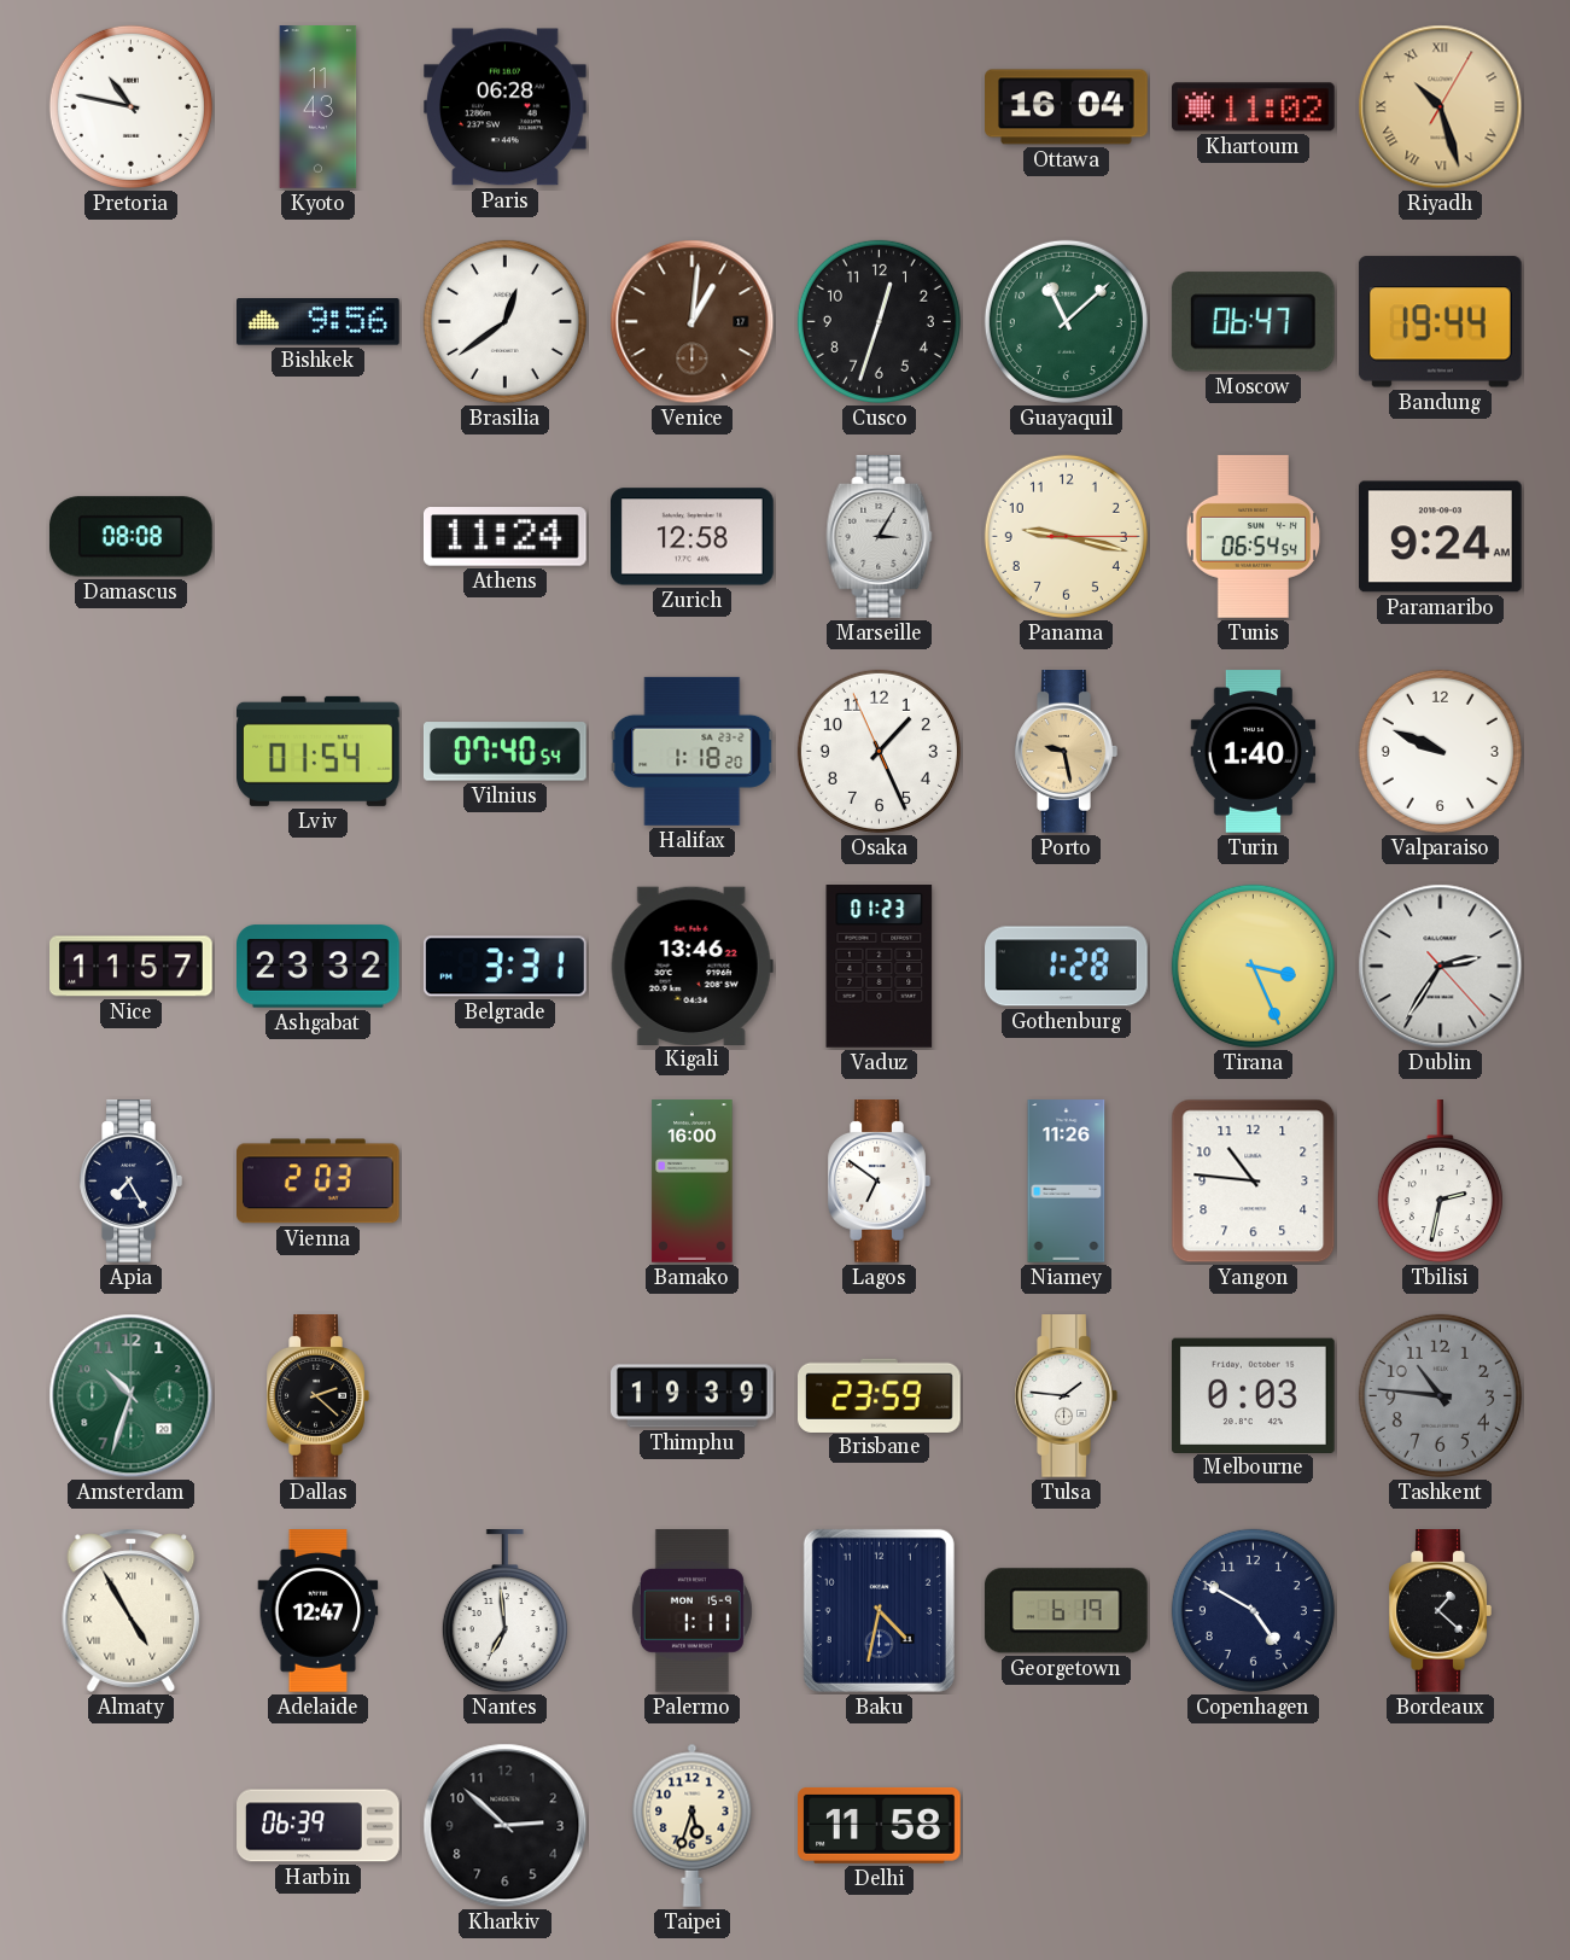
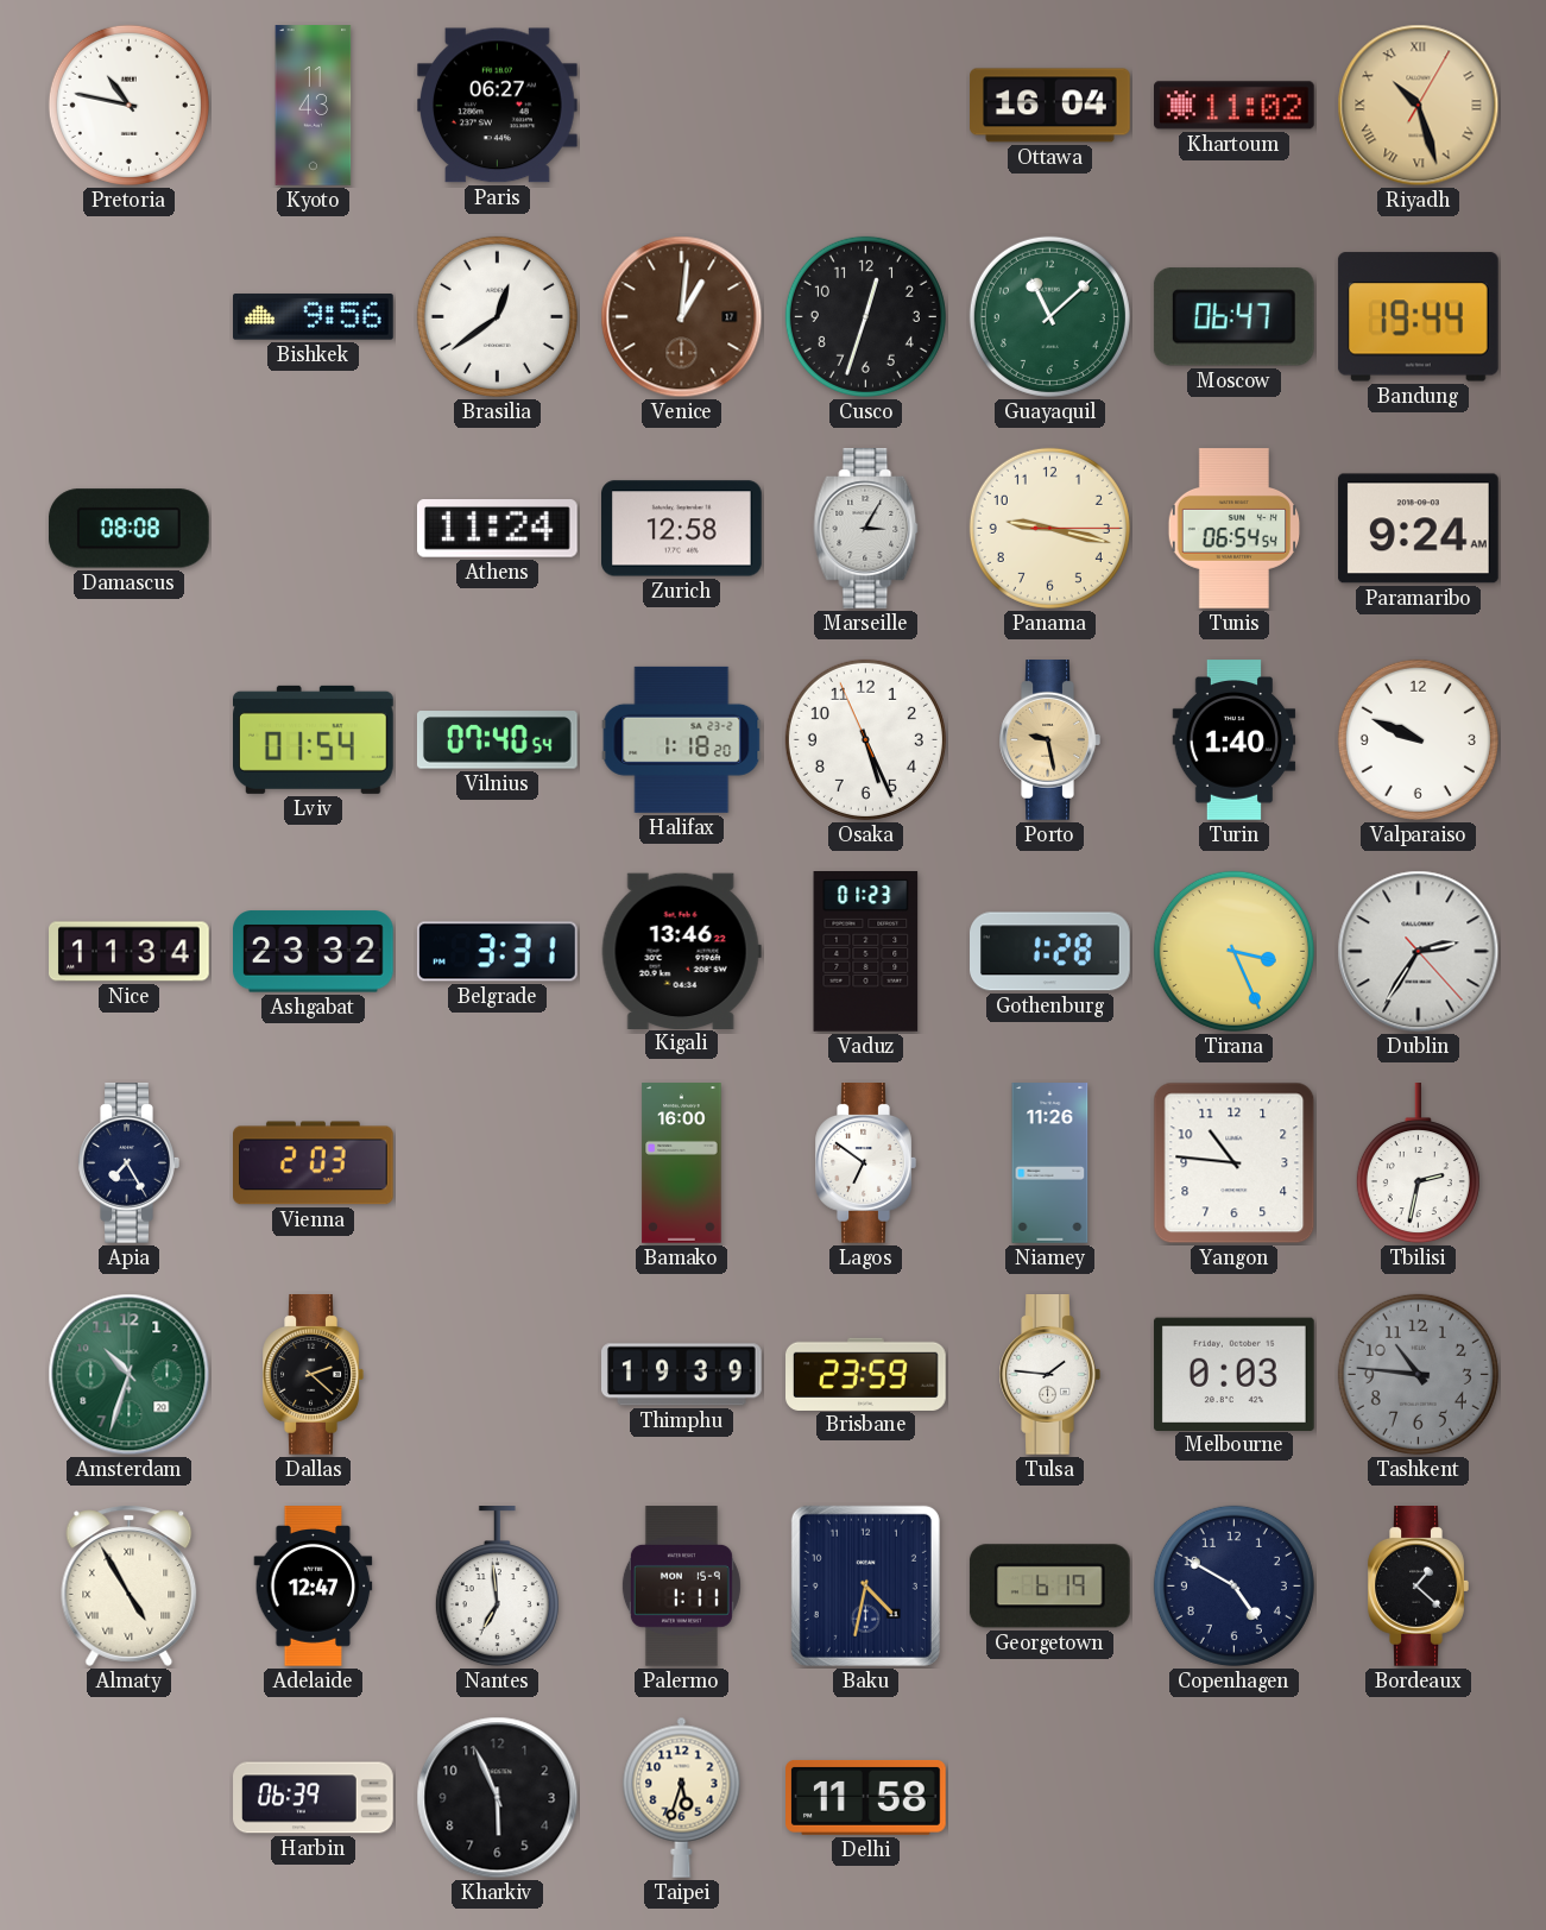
Paris: 06:28 -> 06:27 (498, 106)
Osaka: 1:25 -> 5:25 (865, 739)
Nice: 11:57 -> 11:34 (130, 952)
Kharkiv: 2:52 -> 5:56 (498, 1798)
